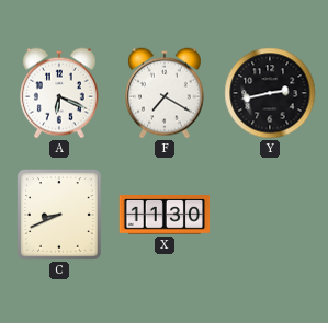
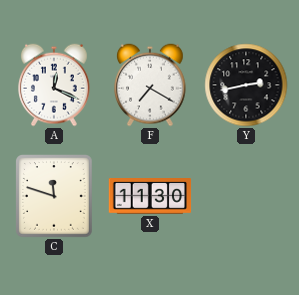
A: 6:19 -> 12:19 (55, 85)
C: 8:41 -> 11:48 (55, 196)
